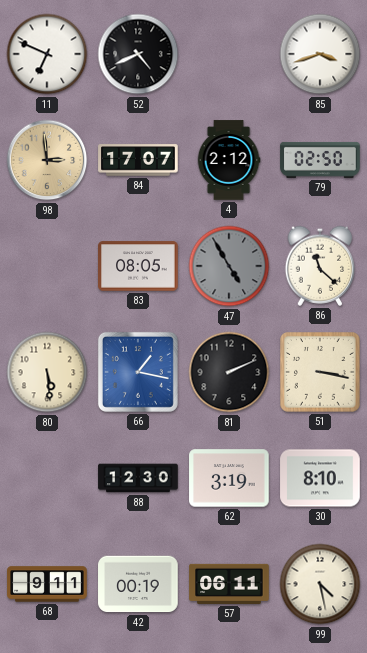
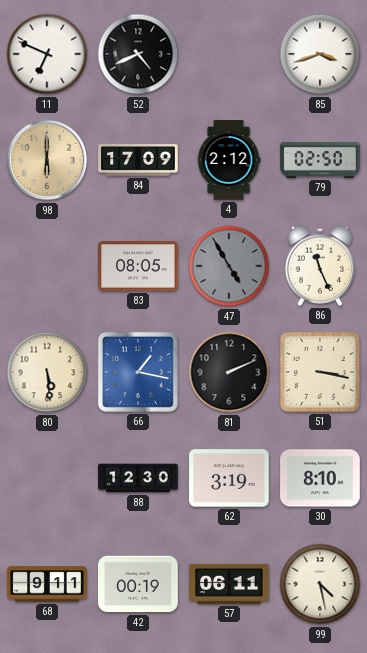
98: 2:59 -> 6:00 (47, 160)
84: 17:07 -> 17:09 (138, 160)
86: 11:22 -> 11:26 (320, 266)
